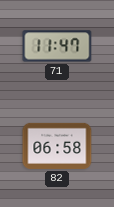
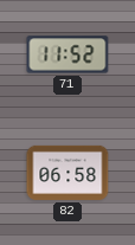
71: 11:47 -> 11:52 (67, 54)
